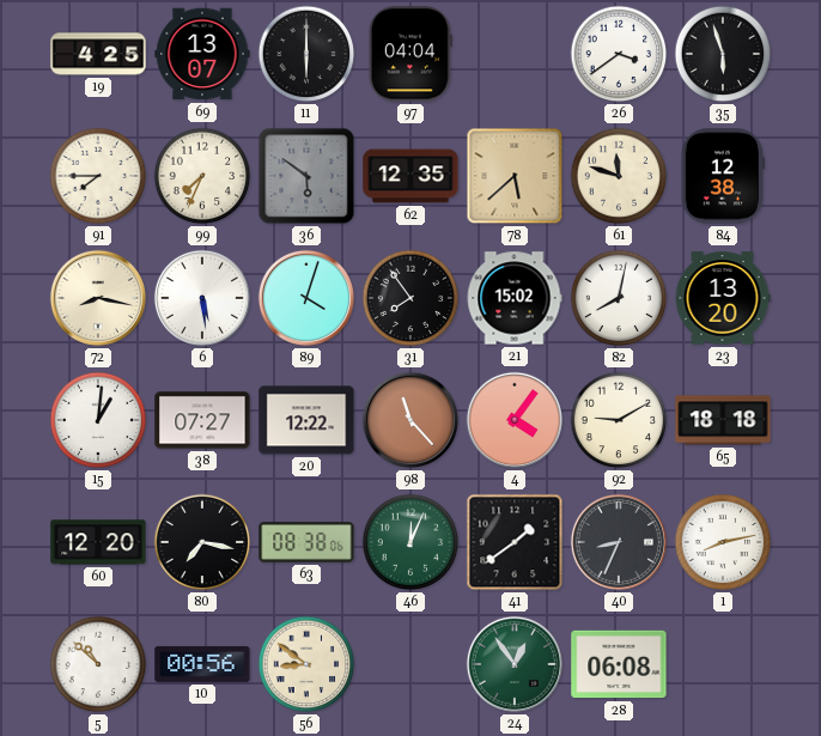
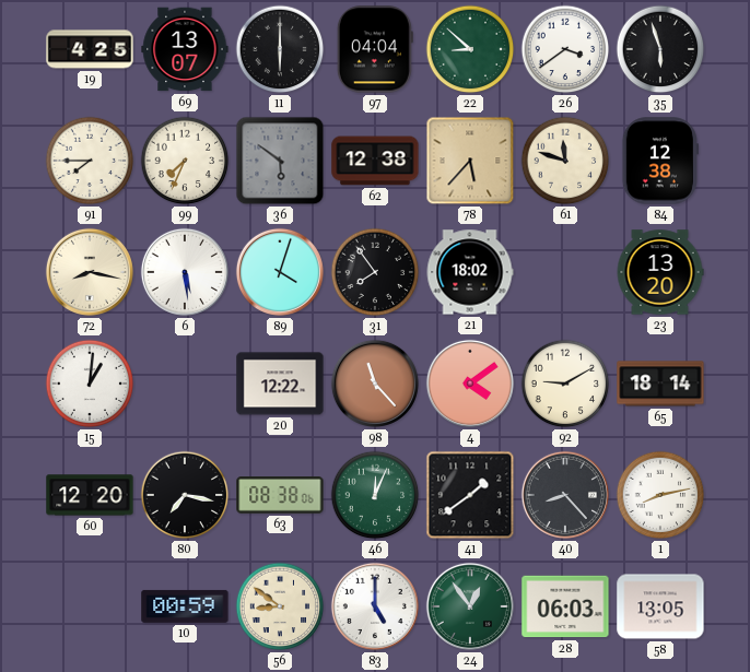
22: none -> 8:52 (470, 49)
62: 12:35 -> 12:38 (375, 161)
78: 5:38 -> 5:37 (470, 161)
21: 15:02 -> 18:02 (470, 272)
82: 8:02 -> none (619, 298)
38: 07:27 -> none (202, 420)
4: 4:06 -> 4:09 (470, 384)
65: 18:18 -> 18:14 (660, 384)
40: 8:34 -> 8:23 (565, 495)
5: 10:52 -> none (98, 664)
10: 00:56 -> 00:59 (185, 606)
83: none -> 5:00 (375, 606)
28: 06:08 -> 06:03 (565, 606)
58: none -> 13:05 (660, 606)
